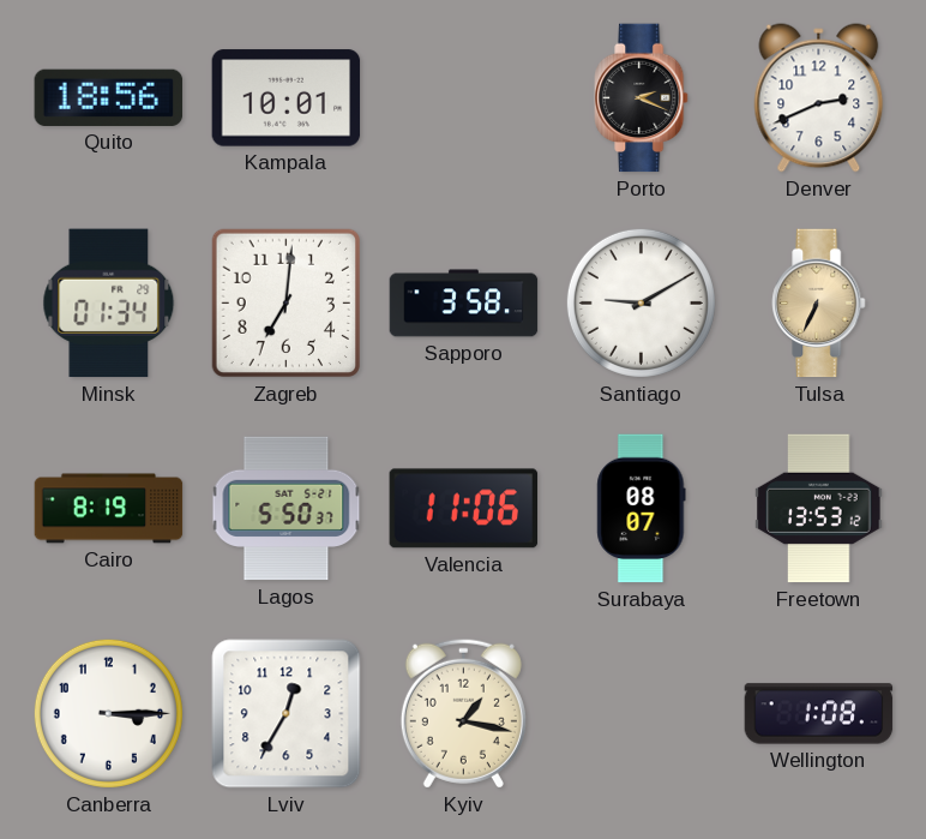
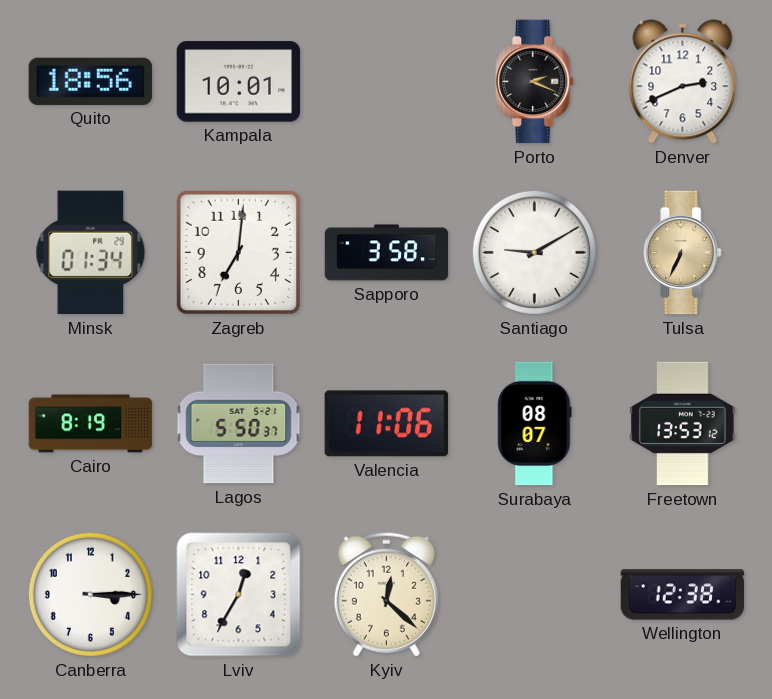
Kyiv: 1:17 -> 12:22 (386, 594)
Wellington: 1:08 -> 12:38 (683, 595)
